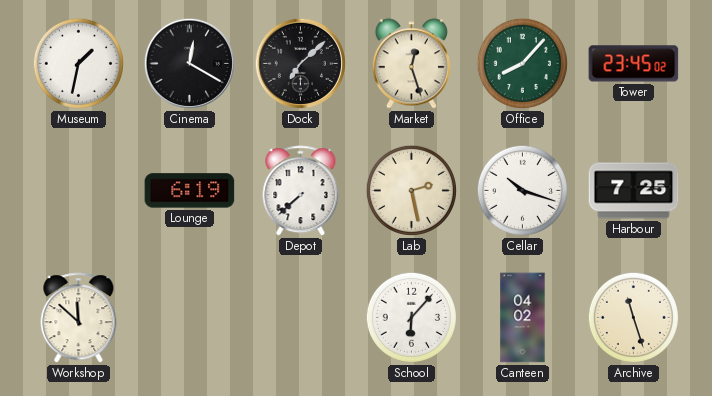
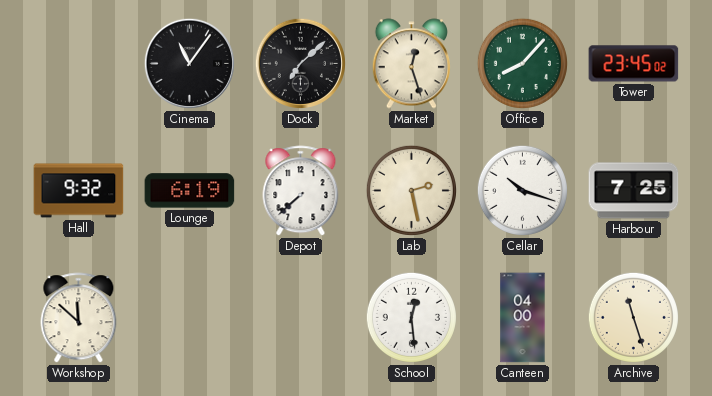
Museum: 1:32 -> none (78, 63)
Cinema: 12:20 -> 11:06 (189, 63)
Hall: none -> 9:32 (79, 191)
School: 6:07 -> 12:29 (411, 317)
Canteen: 04:02 -> 04:00 (523, 318)
